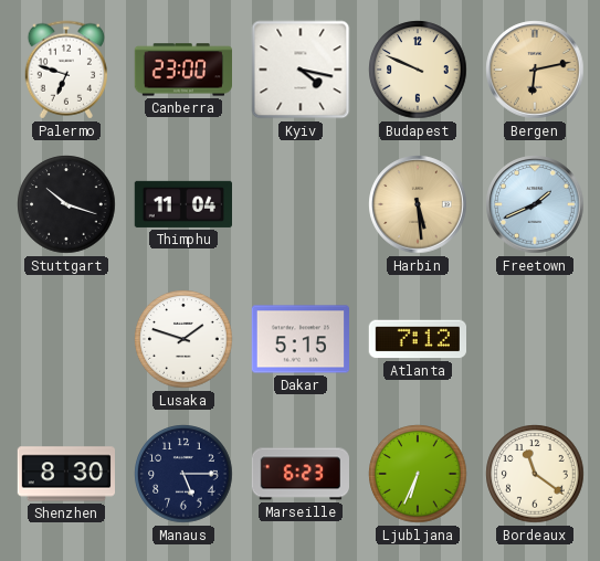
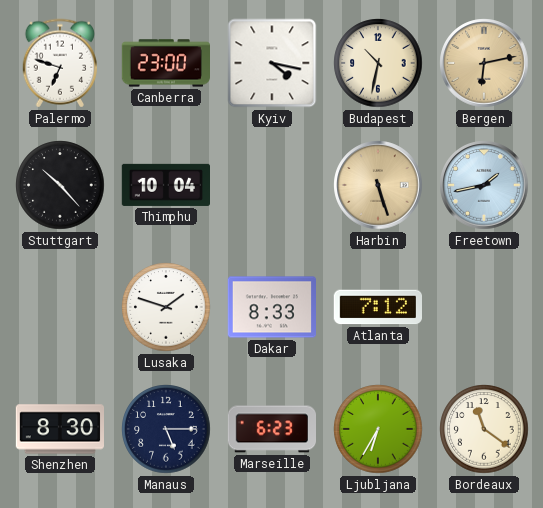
Budapest: 9:49 -> 10:32 (378, 63)
Stuttgart: 10:18 -> 10:23 (60, 185)
Thimphu: 11:04 -> 10:04 (165, 185)
Harbin: 5:29 -> 5:27 (378, 185)
Freetown: 1:41 -> 1:43 (484, 185)
Dakar: 5:15 -> 8:33 (271, 307)
Ljubljana: 6:34 -> 6:35 (378, 429)
